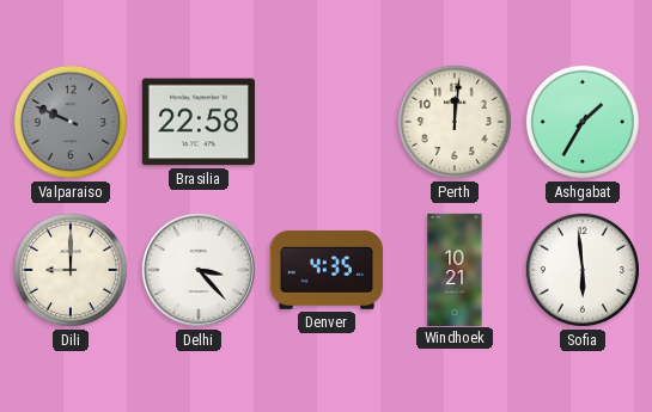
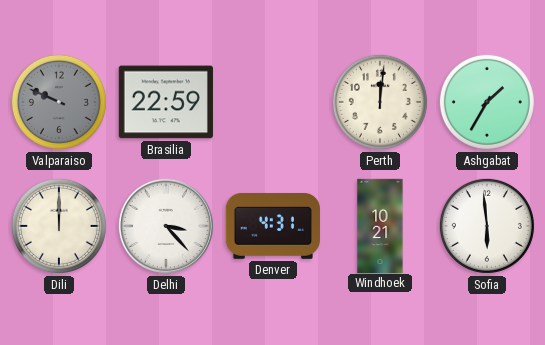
Brasilia: 22:58 -> 22:59 (166, 102)
Dili: 9:00 -> 12:00 (59, 226)
Denver: 4:35 -> 4:31 (273, 226)
